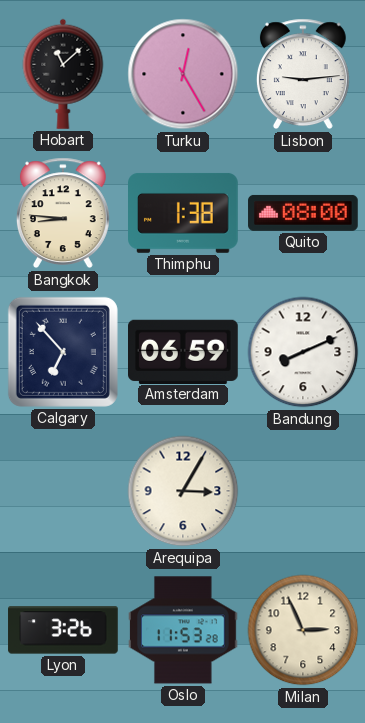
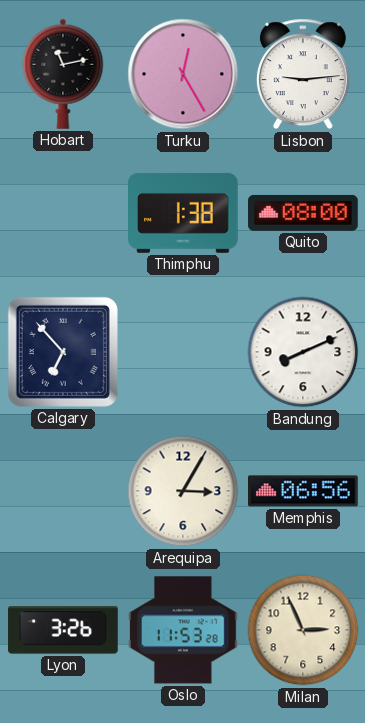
Hobart: 11:08 -> 11:13 (63, 74)
Bangkok: 8:46 -> none (63, 213)
Amsterdam: 06:59 -> none (184, 351)
Memphis: none -> 06:56 (304, 491)
